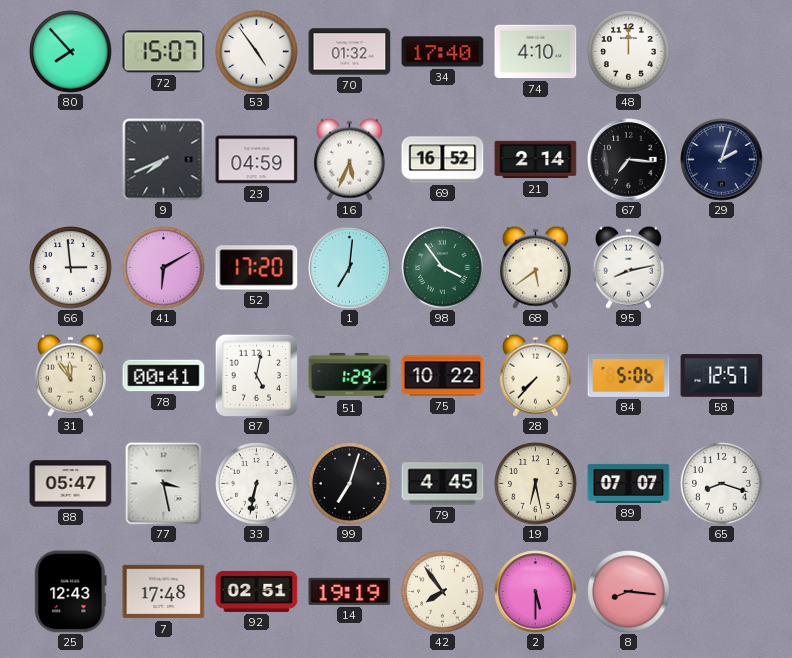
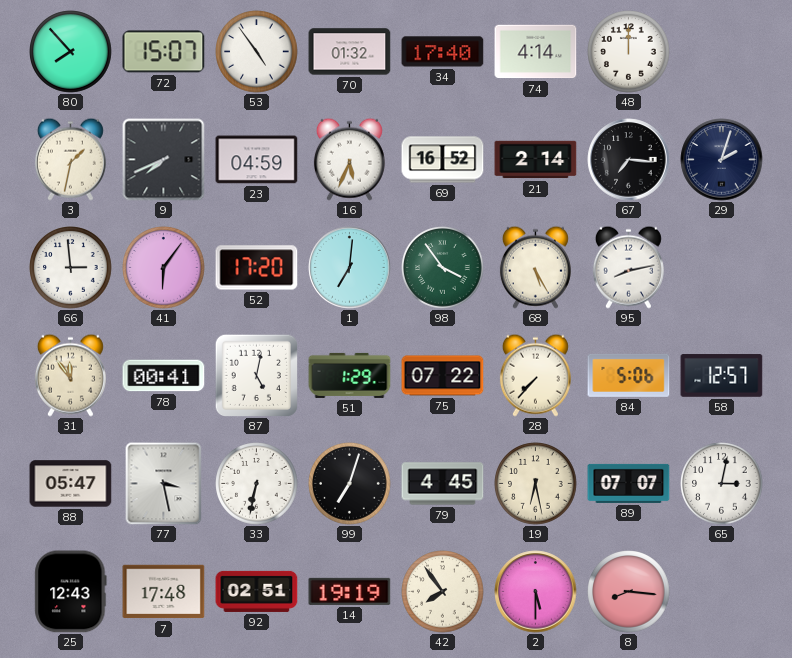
74: 4:10 -> 4:14 (536, 52)
3: none -> 1:32 (70, 159)
41: 6:10 -> 6:06 (164, 268)
68: 5:39 -> 5:25 (535, 267)
75: 10:22 -> 07:22 (443, 376)
65: 8:18 -> 3:02 (722, 484)
